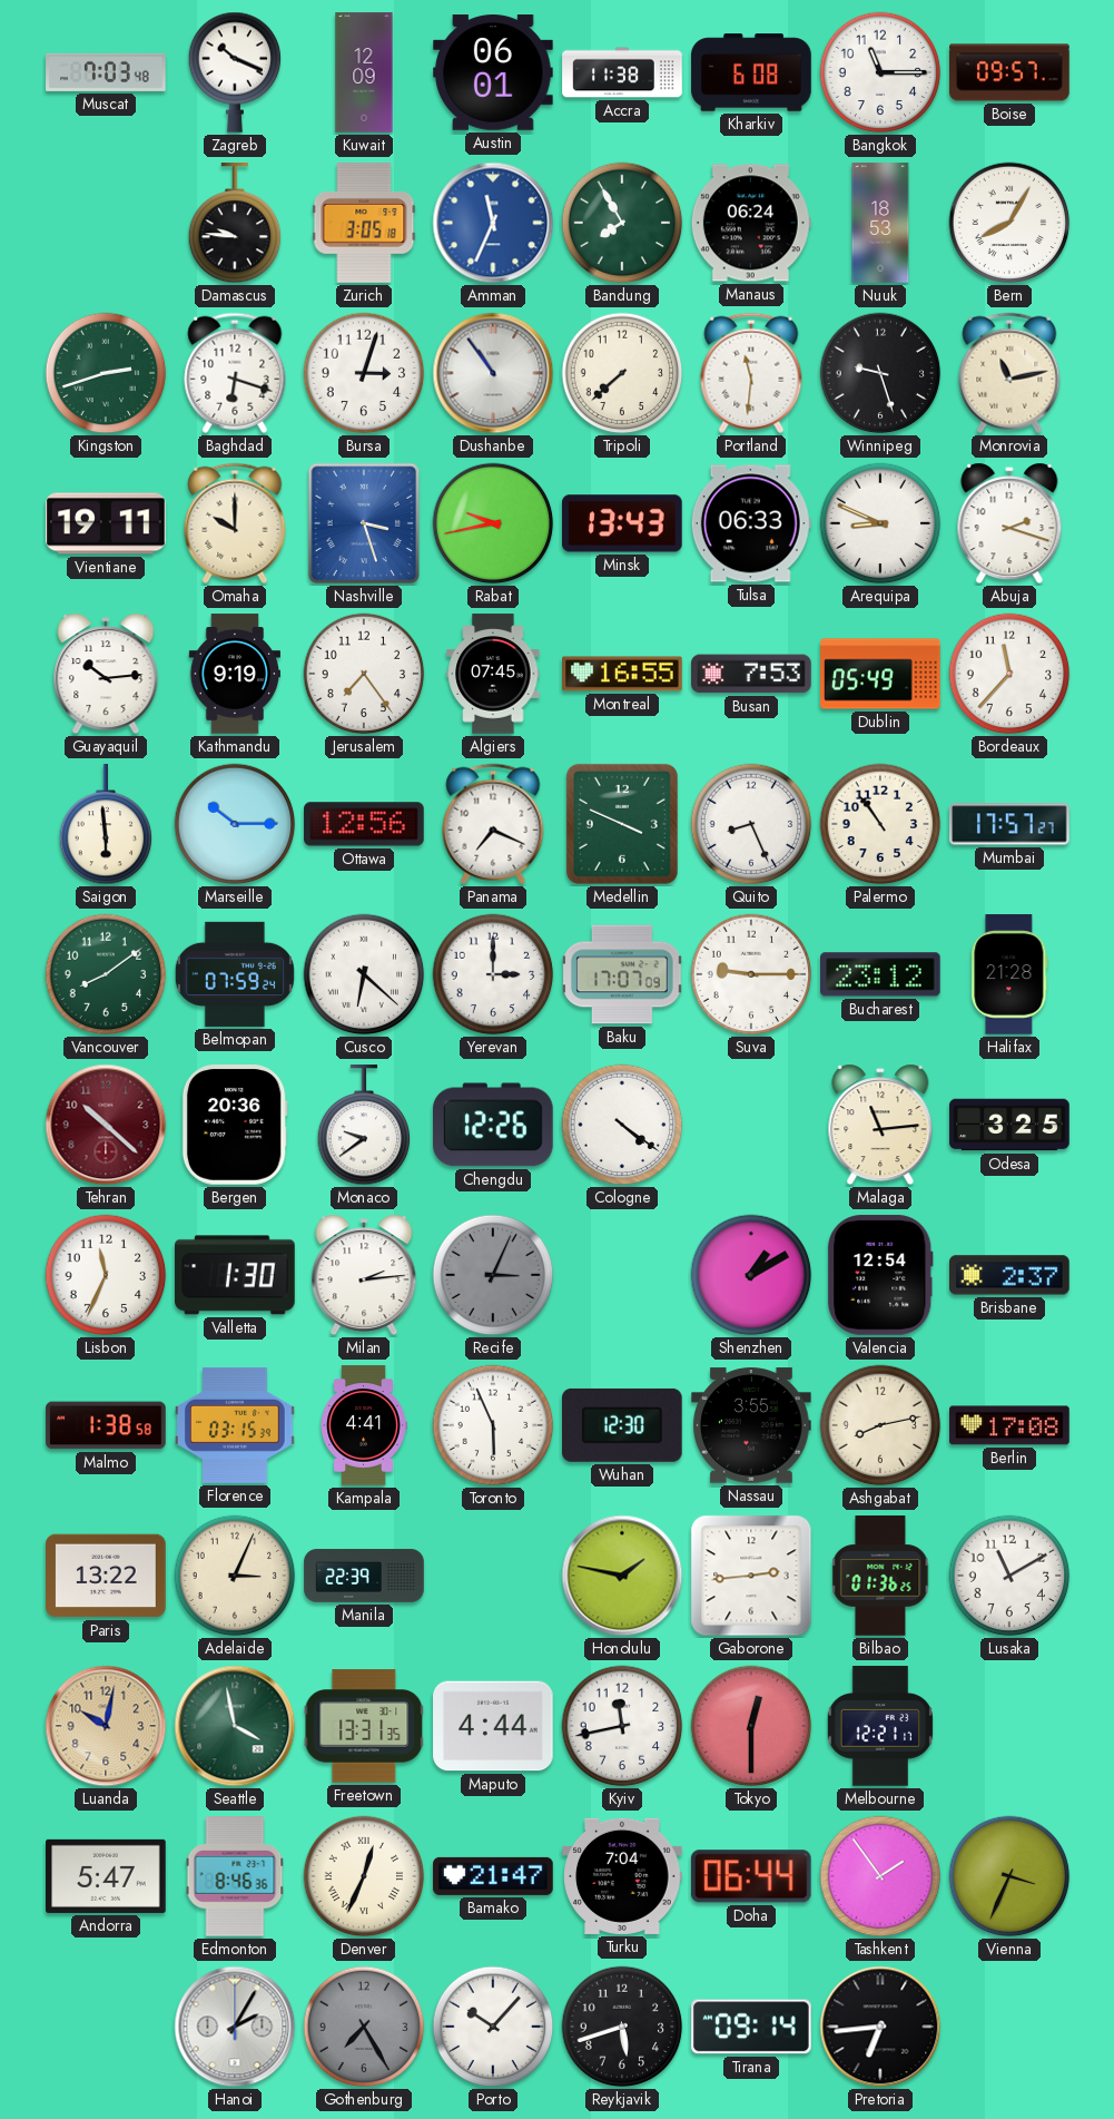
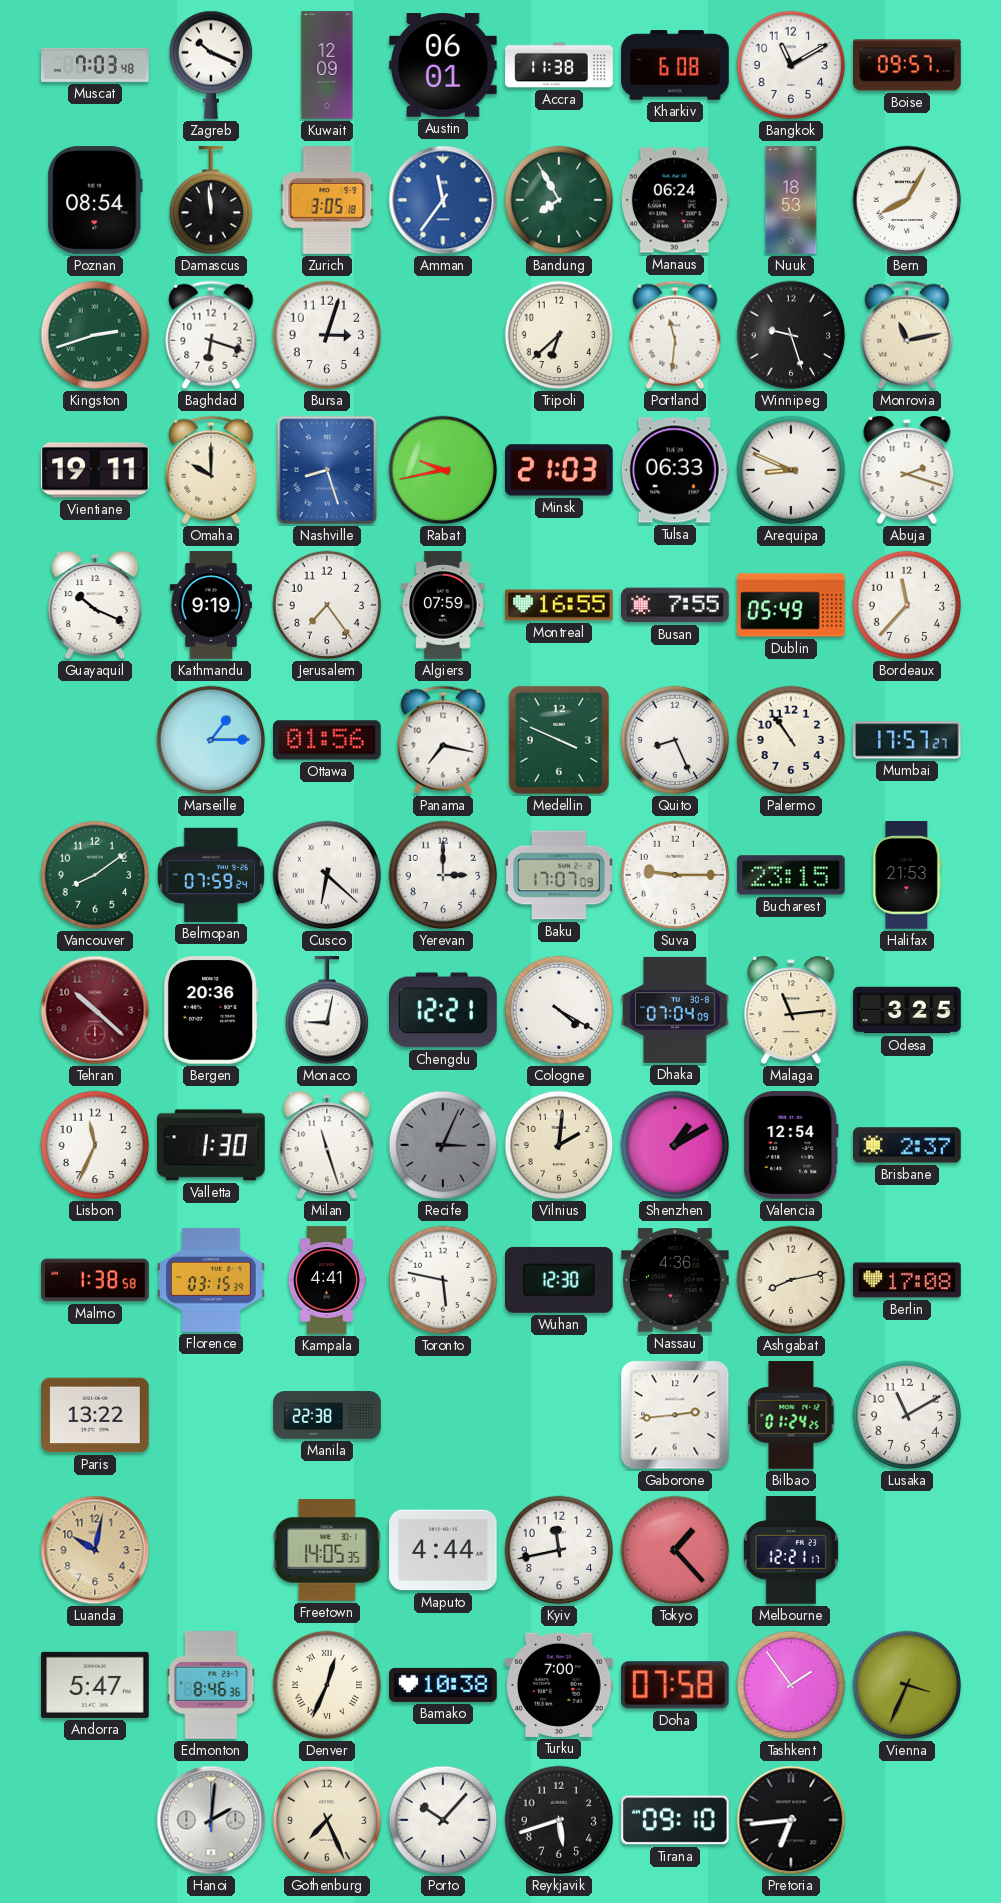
Bangkok: 11:15 -> 11:10 (791, 65)
Poznan: none -> 08:54 (95, 200)
Damascus: 9:46 -> 11:59 (211, 201)
Amman: 11:34 -> 11:36 (443, 200)
Dushanbe: 10:54 -> none (493, 373)
Tripoli: 7:38 -> 6:38 (559, 335)
Nashville: 3:27 -> 8:27 (327, 470)
Minsk: 13:43 -> 21:03 (560, 470)
Guayaquil: 10:14 -> 10:19 (95, 605)
Algiers: 07:45 -> 07:59 (443, 605)
Busan: 7:53 -> 7:55 (675, 605)
Saigon: 5:59 -> none (106, 825)
Marseille: 10:15 -> 1:15 (211, 740)
Ottawa: 12:56 -> 01:56 (327, 740)
Panama: 7:19 -> 7:17 (443, 740)
Bucharest: 23:12 -> 23:15 (792, 875)
Halifax: 21:28 -> 21:53 (907, 875)
Monaco: 9:39 -> 9:02 (327, 1011)
Chengdu: 12:26 -> 12:21 (444, 1010)
Cologne: 4:21 -> 4:20 (559, 1010)
Dhaka: none -> 07:04 (675, 1010)
Milan: 2:14 -> 11:27 (327, 1145)
Vilnius: none -> 2:01 (559, 1145)
Toronto: 5:56 -> 5:47 (443, 1280)
Nassau: 3:55 -> 4:36 (675, 1280)
Adelaide: 3:04 -> none (235, 1576)
Manila: 22:39 -> 22:38 (327, 1415)
Honolulu: 1:47 -> none (622, 1576)
Bilbao: 01:36 -> 01:24 (791, 1415)
Seattle: 3:58 -> none (235, 1726)
Freetown: 13:31 -> 14:05 (327, 1550)
Tokyo: 12:30 -> 1:23 (675, 1550)
Bamako: 21:47 -> 10:38 (443, 1685)
Turku: 7:04 -> 7:00 (559, 1685)
Doha: 06:44 -> 07:58 (675, 1685)
Hanoi: 2:05 -> 2:01 (211, 1820)
Gothenburg: 7:25 -> 7:26 (327, 1820)
Gothenburg dial: grey -> cream (327, 1820)
Tirana: 09:14 -> 09:10 (675, 1820)
